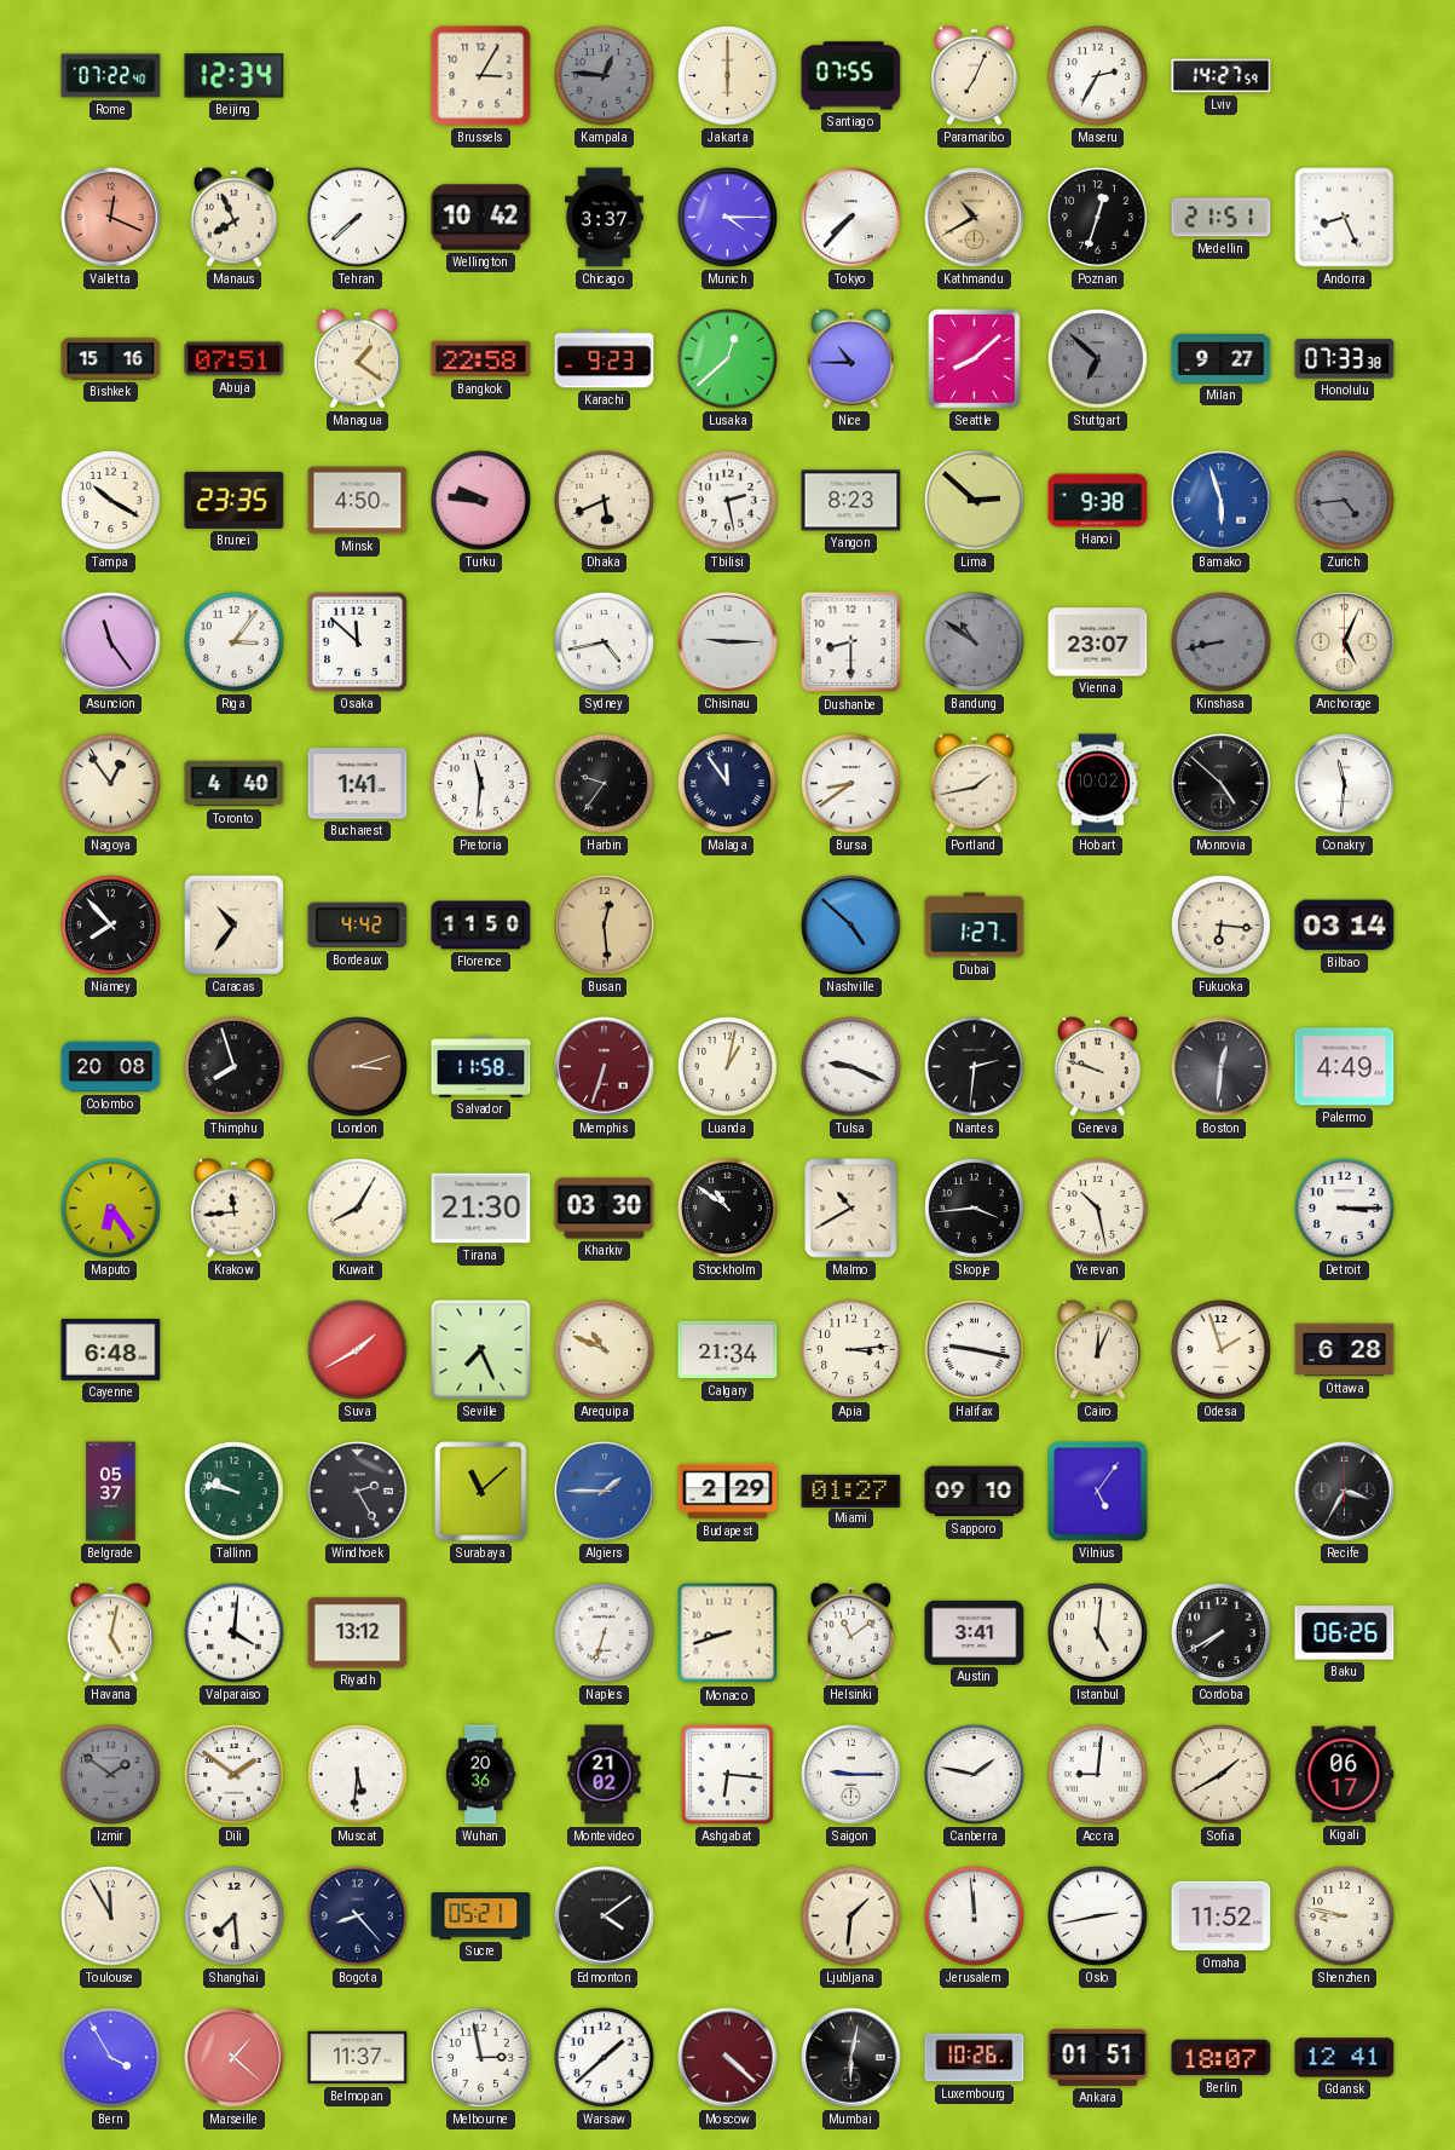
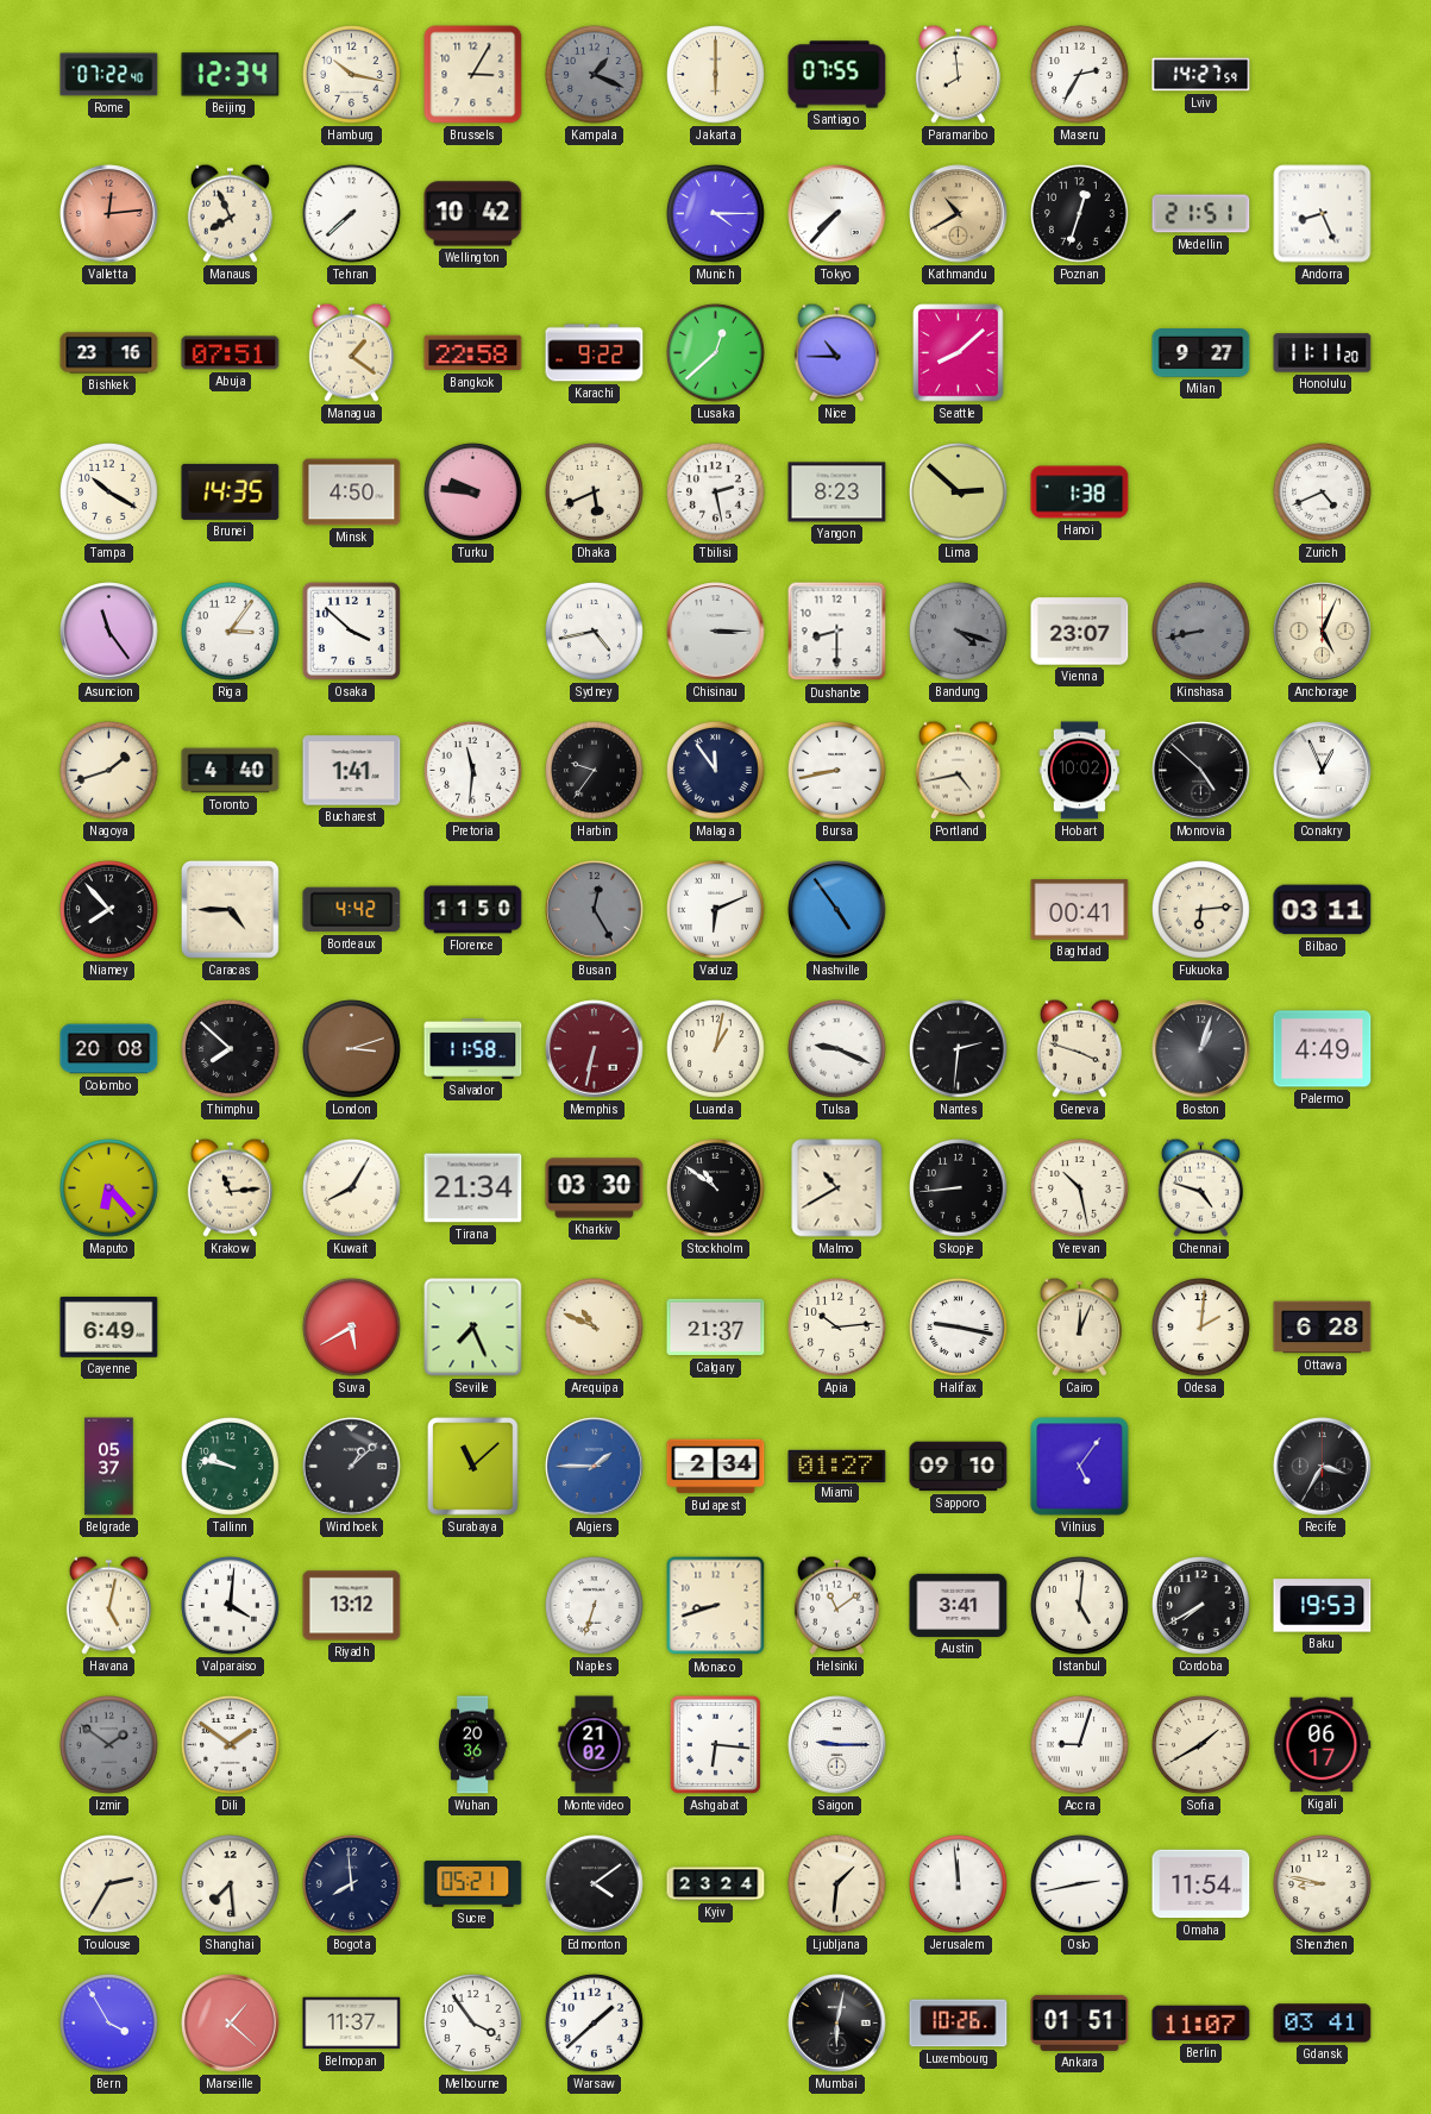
Hamburg: none -> 10:17 (352, 75)
Kampala: 12:46 -> 1:19 (595, 75)
Paramaribo: 7:04 -> 7:59 (958, 74)
Valletta: 12:19 -> 12:14 (109, 214)
Chicago: 3:37 -> none (604, 218)
Bishkek: 15:16 -> 23:16 (109, 353)
Karachi: 9:23 -> 9:22 (595, 353)
Stuttgart: 6:52 -> none (1098, 359)
Honolulu: 07:33 -> 11:11 (1323, 353)
Brunei: 23:35 -> 14:35 (231, 491)
Hanoi: 9:38 -> 1:38 (1080, 493)
Bamako: 5:57 -> none (1222, 501)
Zurich: 4:44 -> 4:41 (1323, 493)
Zurich dial: grey -> white (1323, 493)
Osaka: 11:52 -> 3:52 (351, 631)
Chisinau: 9:15 -> 3:15 (716, 632)
Bandung: 10:51 -> 4:18 (959, 632)
Nagoya: 12:54 -> 1:42 (109, 771)
Bursa: 8:39 -> 8:43 (837, 771)
Portland: 1:43 -> 4:43 (958, 770)
Conakry: 11:31 -> 12:56 (1323, 771)
Caracas: 10:36 -> 4:45 (231, 910)
Busan: 12:29 -> 12:25 (595, 910)
Busan dial: champagne -> grey (595, 910)
Vaduz: none -> 6:11 (716, 910)
Nashville: 4:52 -> 4:54 (837, 910)
Dubai: 1:27 -> none (975, 926)
Baghdad: none -> 00:41 (1080, 910)
Fukuoka: 6:16 -> 6:14 (1201, 910)
Bilbao: 03:14 -> 03:11 (1323, 910)
Thimphu: 7:57 -> 7:52 (231, 1049)
Memphis: 6:33 -> 6:32 (595, 1049)
Geneva: 9:48 -> 3:48 (1079, 1048)
Boston: 12:31 -> 1:03 (1201, 1049)
Maputo: 6:24 -> 6:23 (109, 1188)
Krakow: 11:44 -> 11:14 (230, 1187)
Tirana: 21:30 -> 21:34 (473, 1188)
Skopje: 3:44 -> 8:44 (959, 1188)
Chennai: none -> 4:48 (1200, 1187)
Detroit: 3:15 -> none (1345, 1209)
Cayenne: 6:48 -> 6:49 (109, 1328)
Suva: 1:40 -> 5:40 (352, 1328)
Calgary: 21:34 -> 21:37 (716, 1328)
Apia: 3:14 -> 10:14 (837, 1328)
Odesa: 1:57 -> 2:01 (1201, 1328)
Windhoek: 2:25 -> 1:08 (352, 1467)
Budapest: 2:29 -> 2:34 (716, 1467)
Baku: 06:26 -> 19:53 (1323, 1606)
Muscat: 5:31 -> none (358, 1775)
Canberra: 1:47 -> none (975, 1775)
Accra: 9:01 -> 9:03 (1080, 1745)
Toulouse: 11:55 -> 2:35 (109, 1884)
Bogota: 8:23 -> 7:59 (352, 1884)
Kyiv: none -> 23:24 (716, 1884)
Omaha: 11:52 -> 11:54 (1201, 1884)
Melbourne: 2:58 -> 3:54 (473, 2024)
Moscow: 4:22 -> none (728, 2058)
Berlin: 18:07 -> 11:07 (1201, 2024)
Gdansk: 12:41 -> 03:41 (1323, 2024)
